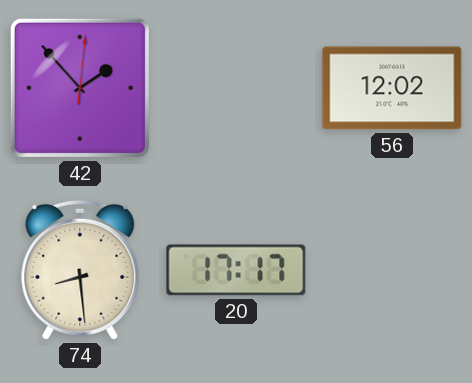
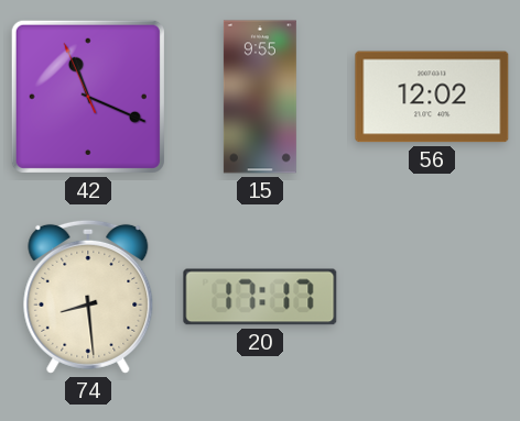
42: 1:53 -> 11:18 (88, 97)
15: none -> 9:55 (260, 97)
